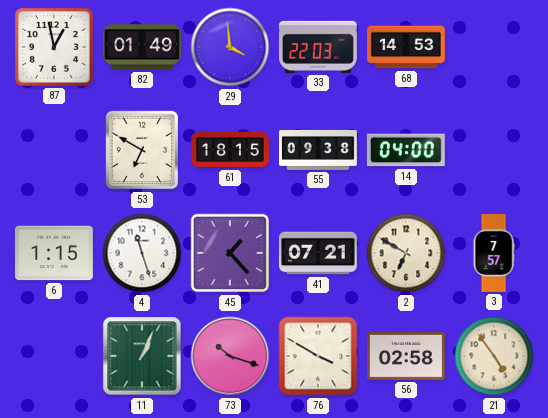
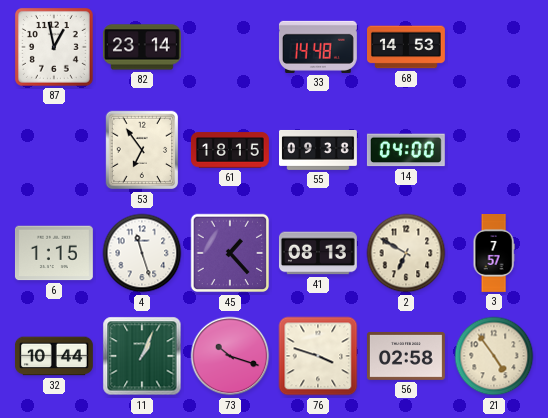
82: 01:49 -> 23:14 (142, 47)
29: 3:59 -> none (230, 47)
33: 22:03 -> 14:48 (318, 47)
53: 6:50 -> 6:54 (142, 150)
41: 07:21 -> 08:13 (318, 253)
32: none -> 10:44 (54, 356)
76: 3:50 -> 3:48 (318, 356)
